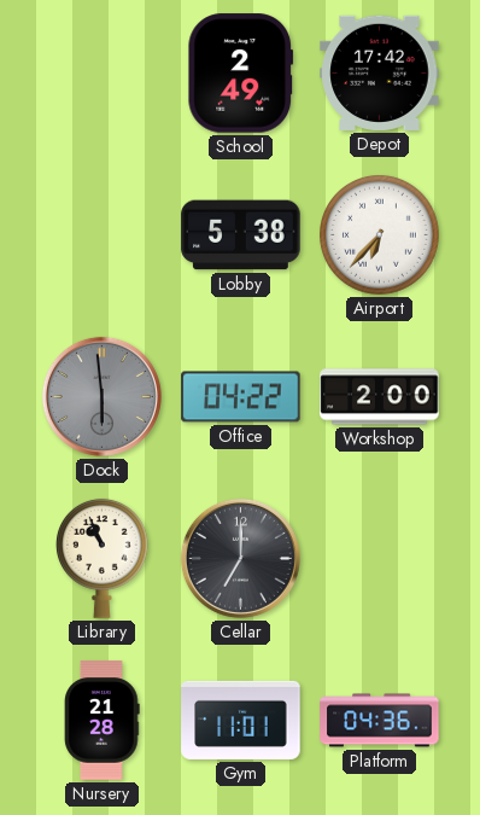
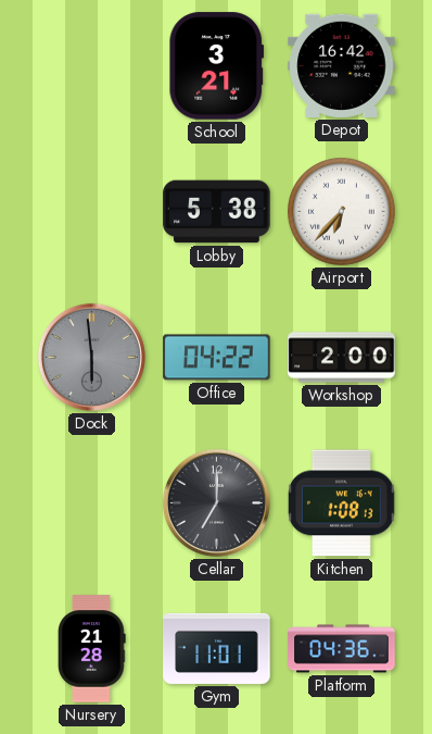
School: 2:49 -> 3:21 (217, 66)
Depot: 17:42 -> 16:42 (342, 65)
Library: 10:56 -> none (103, 558)
Kitchen: none -> 1:08 (341, 503)
